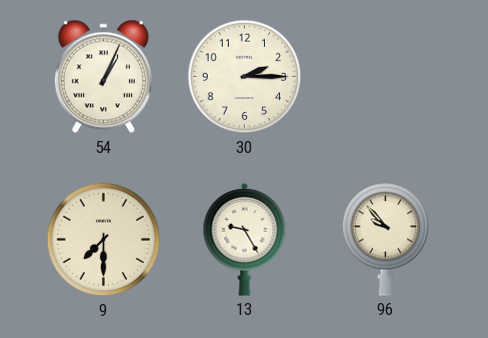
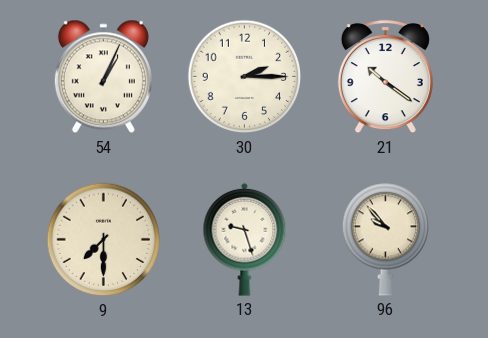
21: none -> 10:21 (385, 77)
13: 9:25 -> 9:27 (245, 239)
